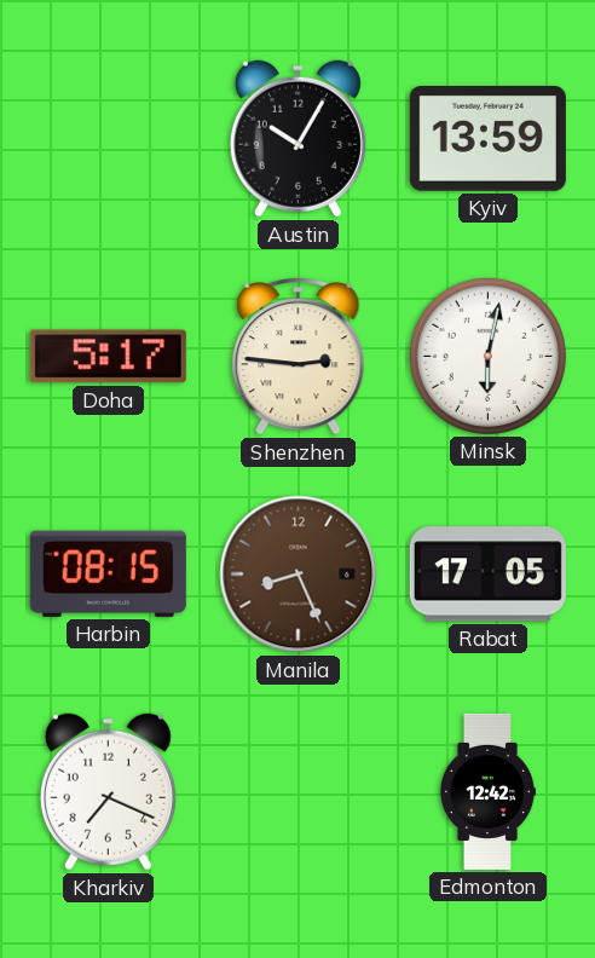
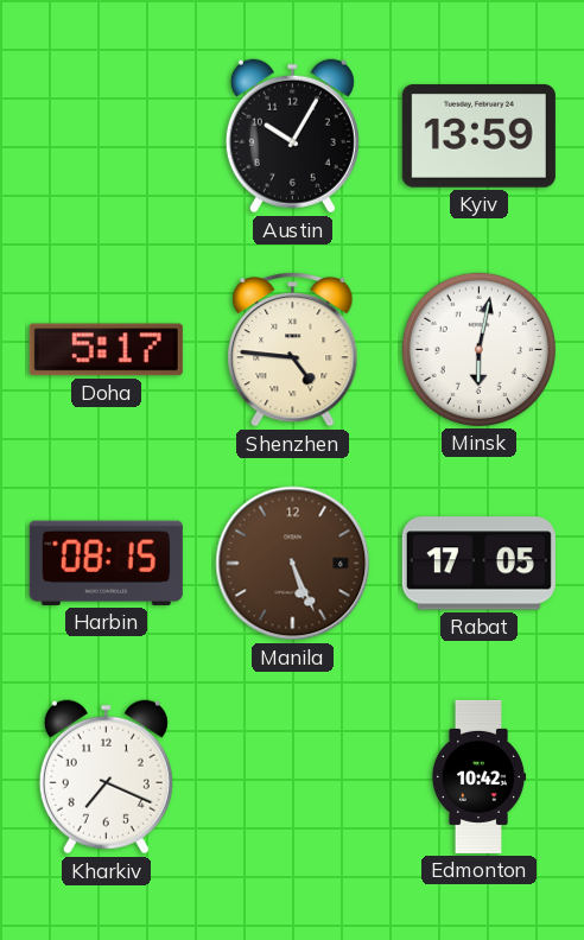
Shenzhen: 2:46 -> 4:46 (293, 350)
Manila: 8:26 -> 5:26 (293, 564)
Edmonton: 12:42 -> 10:42 (478, 776)
